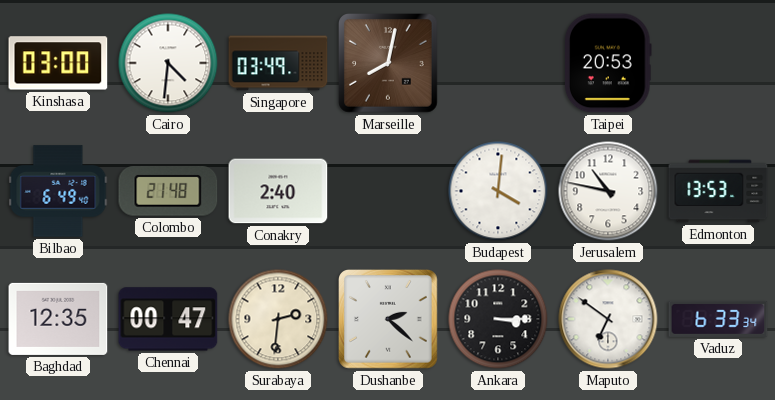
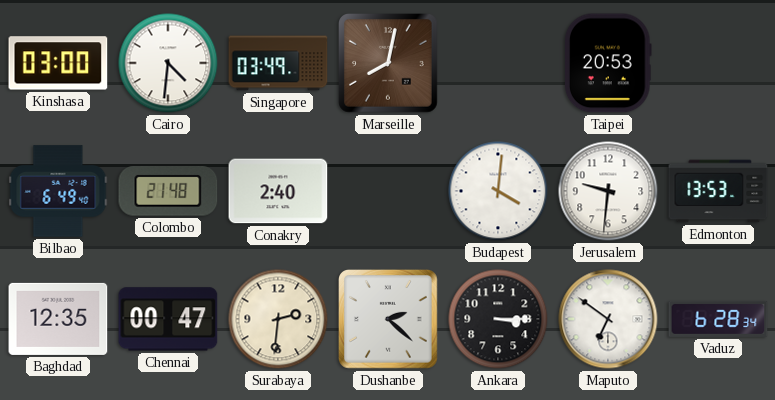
Jerusalem: 10:47 -> 9:31 (608, 191)
Vaduz: 6:33 -> 6:28 (718, 319)
